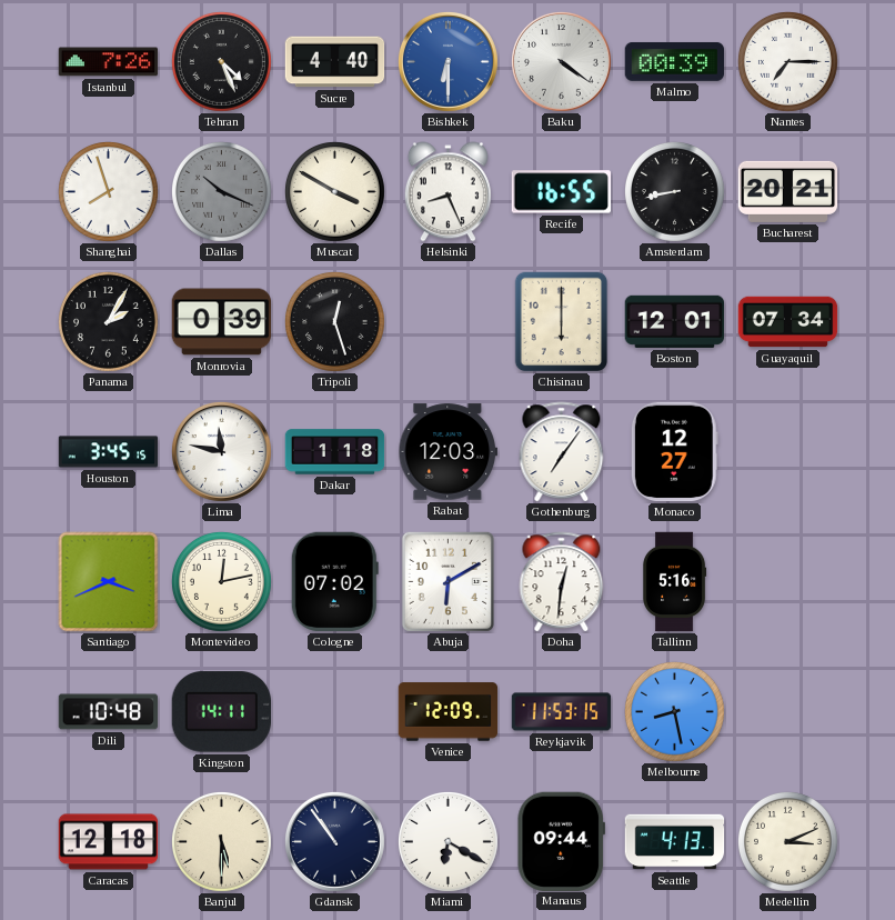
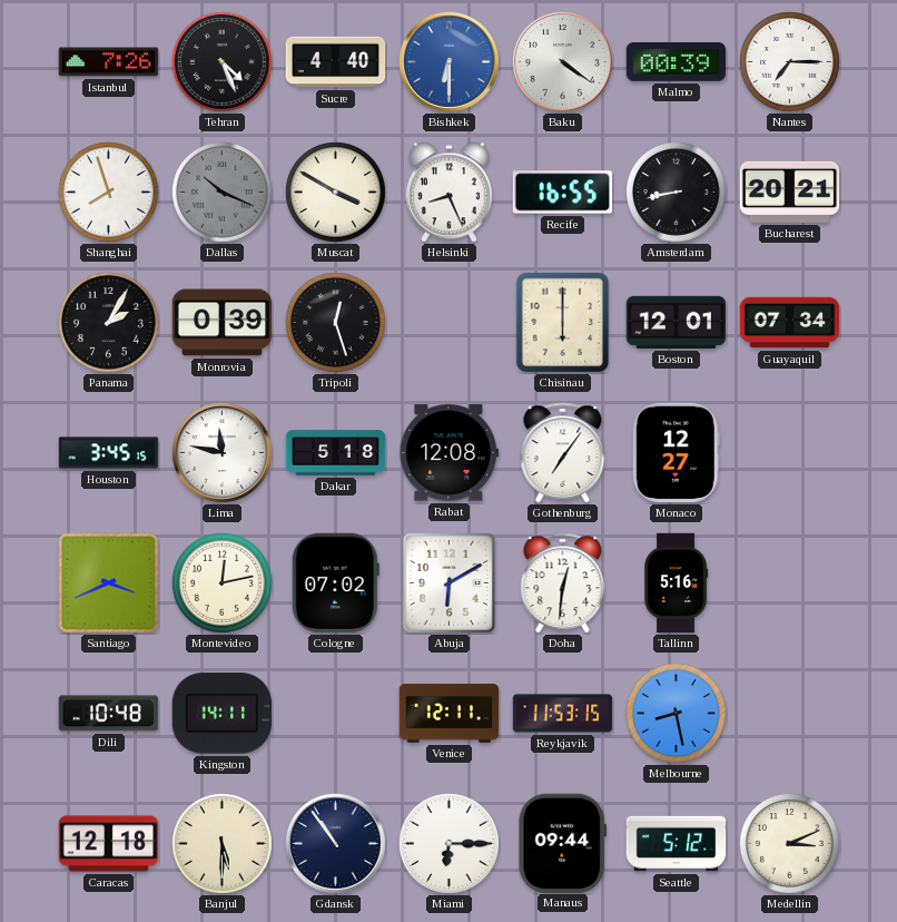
Dakar: 1:18 -> 5:18 (336, 453)
Rabat: 12:03 -> 12:08 (448, 453)
Venice: 12:09 -> 12:11 (450, 714)
Miami: 6:20 -> 6:15 (450, 844)
Seattle: 4:13 -> 5:12 (677, 844)
